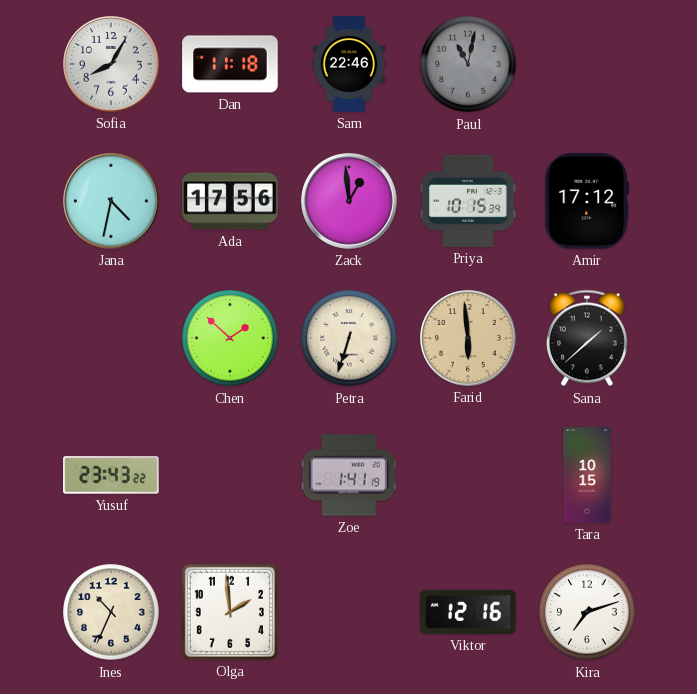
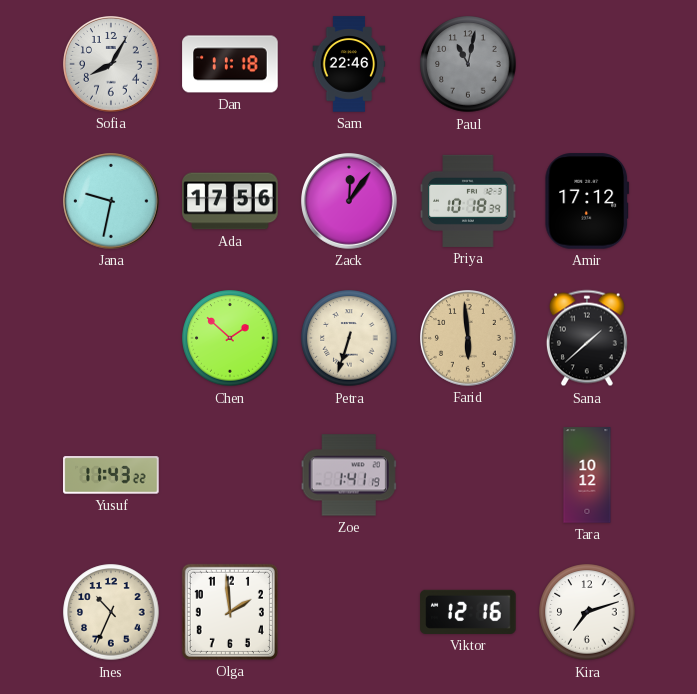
Jana: 4:32 -> 9:32 (111, 201)
Zack: 12:59 -> 12:06 (349, 201)
Priya: 10:15 -> 10:18 (468, 201)
Yusuf: 23:43 -> 11:43 (111, 475)
Tara: 10:15 -> 10:12 (587, 475)
